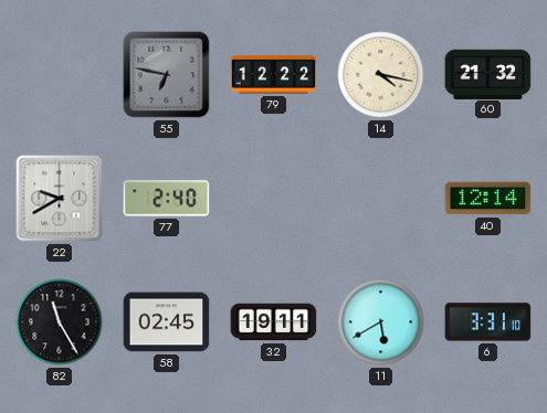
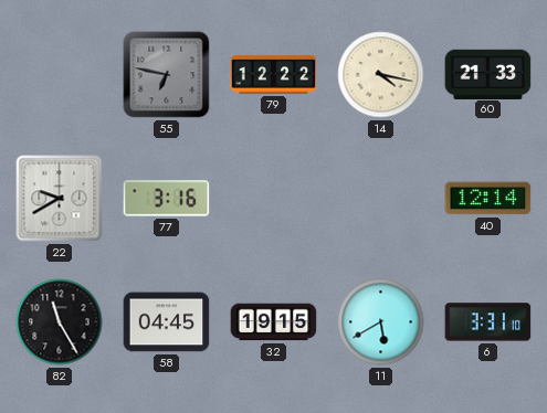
60: 21:32 -> 21:33 (488, 74)
77: 2:40 -> 3:16 (167, 199)
58: 02:45 -> 04:45 (167, 322)
32: 19:11 -> 19:15 (274, 322)
